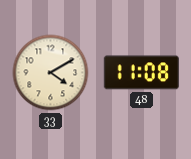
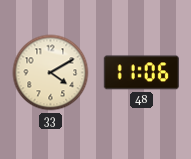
48: 11:08 -> 11:06 (141, 73)
